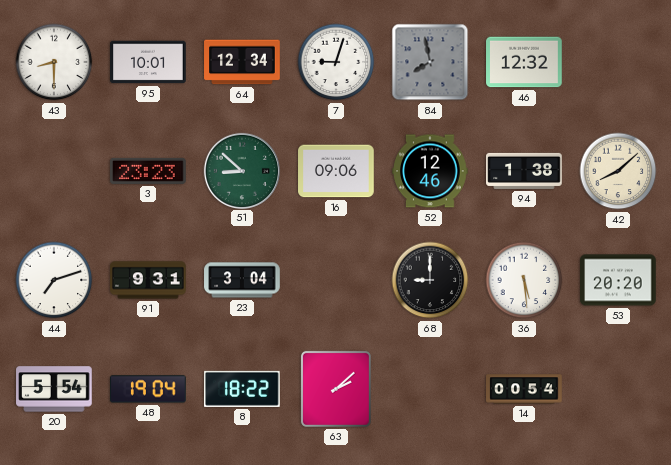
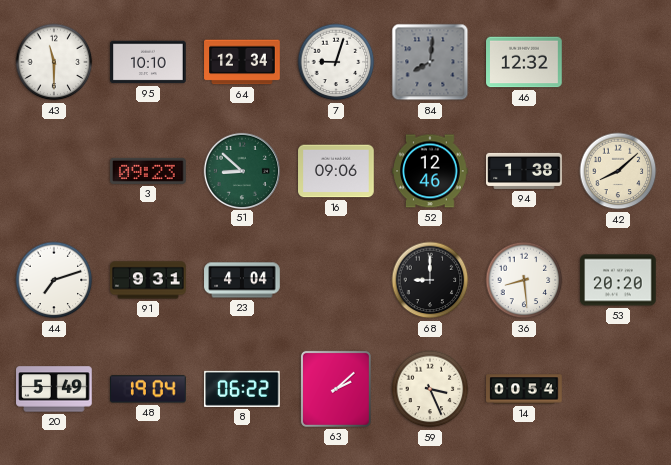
43: 8:30 -> 11:30 (54, 62)
95: 10:01 -> 10:10 (148, 62)
84: 7:58 -> 8:01 (430, 62)
3: 23:23 -> 09:23 (148, 171)
23: 3:04 -> 4:04 (242, 280)
36: 5:29 -> 8:29 (524, 280)
20: 5:54 -> 5:49 (54, 389)
8: 18:22 -> 06:22 (243, 389)
59: none -> 3:26 (430, 389)
